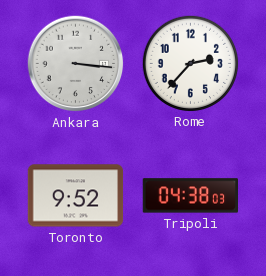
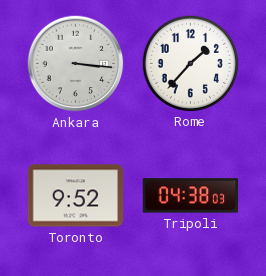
Rome: 2:37 -> 1:37 (190, 63)
